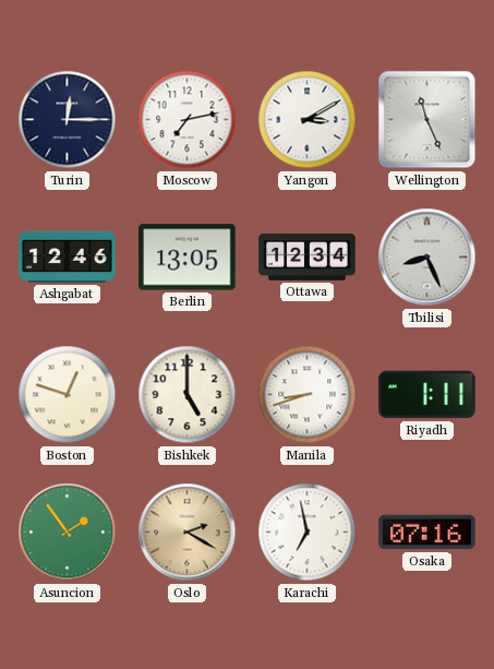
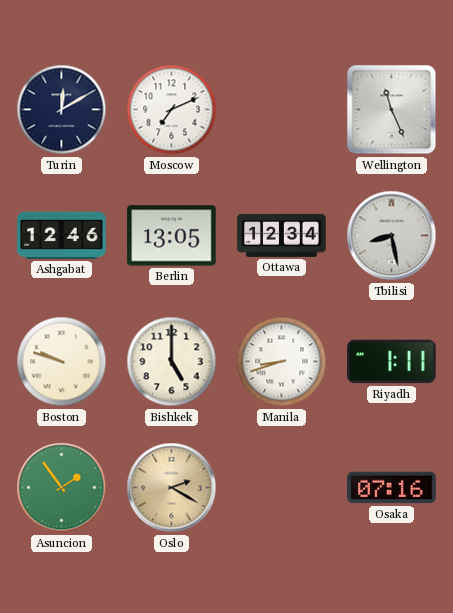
Turin: 12:15 -> 12:10 (62, 110)
Moscow: 7:13 -> 7:11 (172, 110)
Yangon: 3:10 -> none (308, 120)
Tbilisi: 8:26 -> 8:28 (392, 236)
Boston: 12:48 -> 9:48 (62, 362)
Karachi: 6:58 -> none (308, 533)
